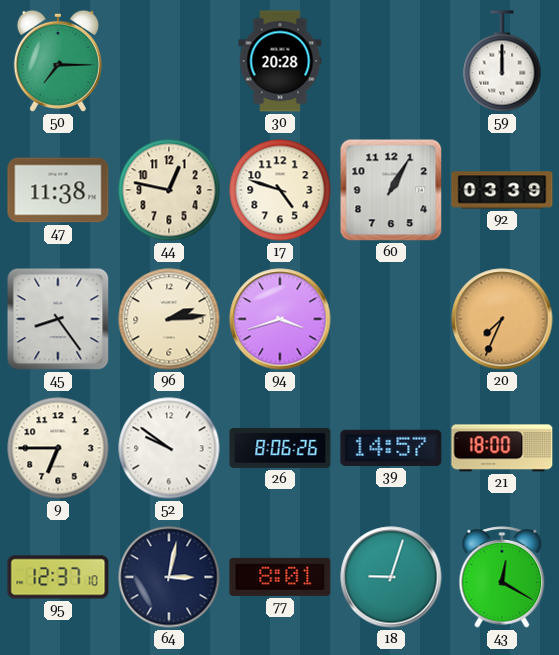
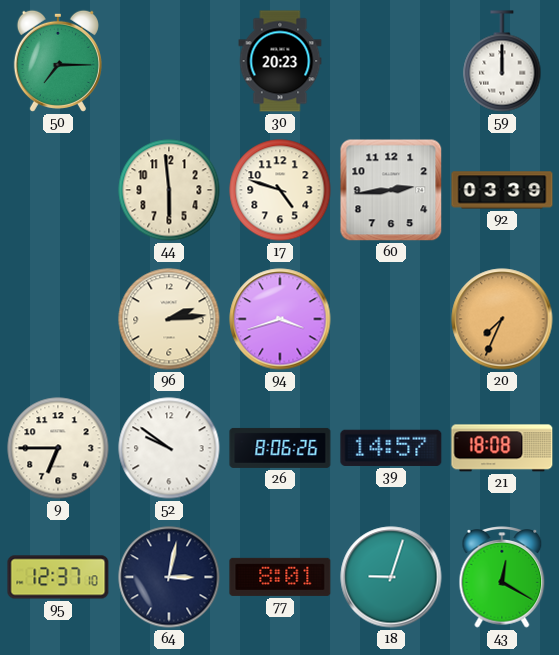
30: 20:28 -> 20:23 (280, 61)
47: 11:38 -> none (58, 190)
44: 12:47 -> 5:59 (169, 190)
60: 1:05 -> 2:44 (391, 190)
45: 8:24 -> none (58, 319)
21: 18:00 -> 18:08 (502, 448)
